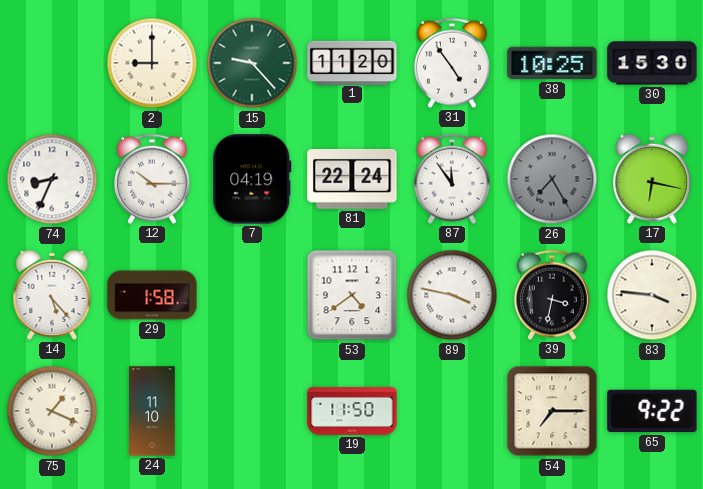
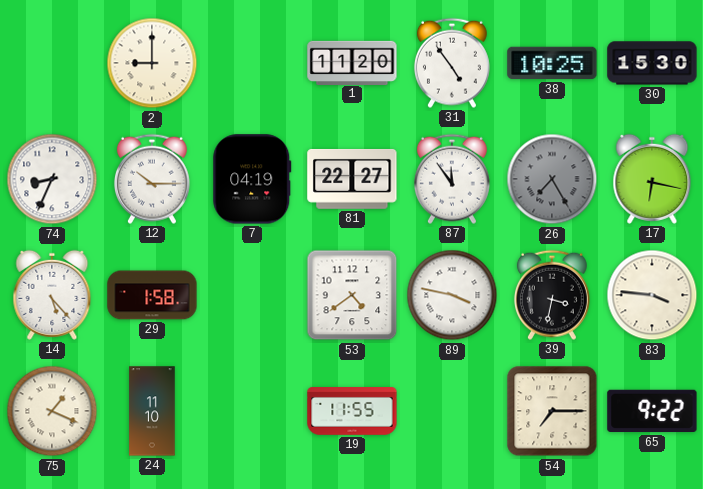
15: 9:23 -> none (252, 63)
81: 22:24 -> 22:27 (352, 179)
19: 11:50 -> 11:55 (352, 411)
